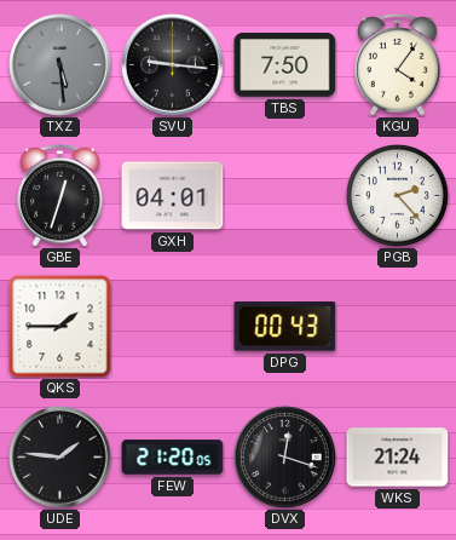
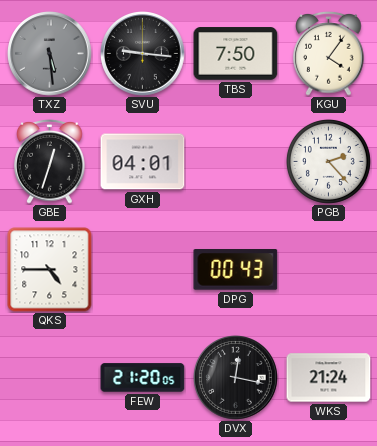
QKS: 1:45 -> 4:45 (50, 270)
UDE: 1:46 -> none (60, 458)
DVX: 12:18 -> 12:17 (236, 378)
